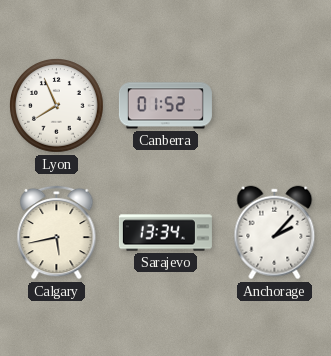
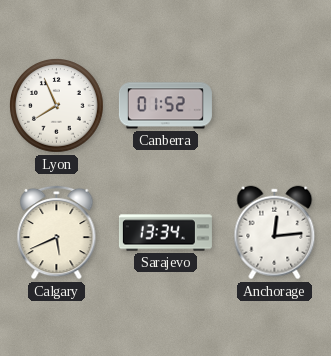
Calgary: 5:43 -> 5:41 (57, 232)
Anchorage: 2:07 -> 12:14 (275, 233)
